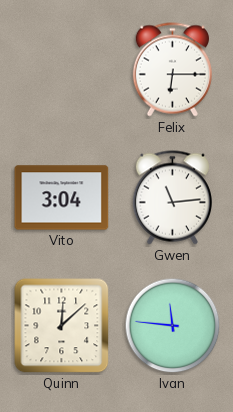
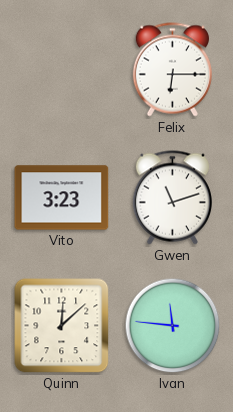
Vito: 3:04 -> 3:23 (62, 198)
Gwen: 11:14 -> 11:12 (172, 198)
